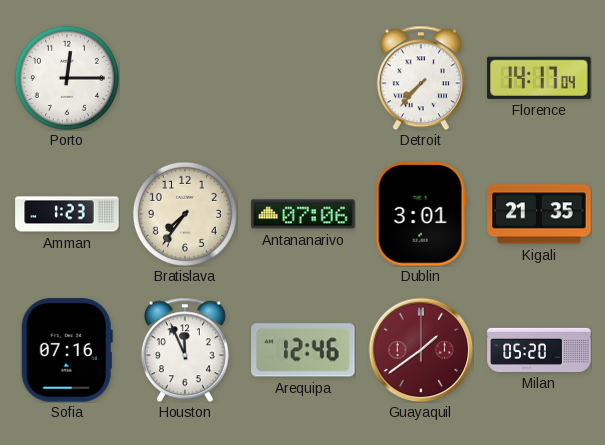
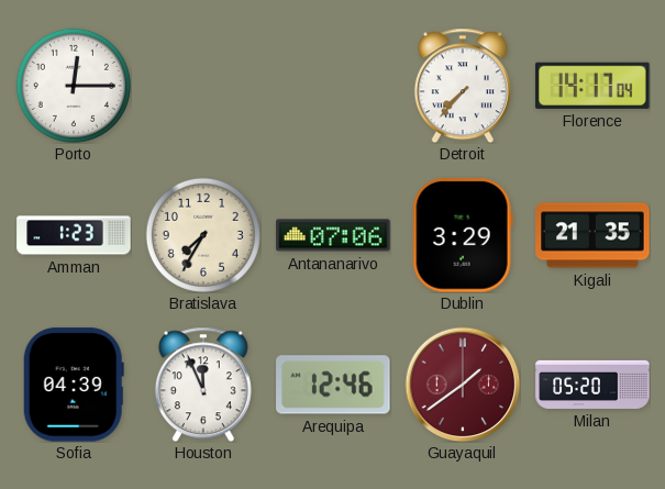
Bratislava: 7:36 -> 7:35 (203, 235)
Dublin: 3:01 -> 3:29 (463, 235)
Sofia: 07:16 -> 04:39 (74, 385)
